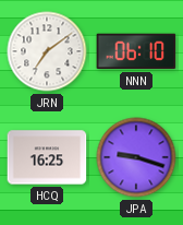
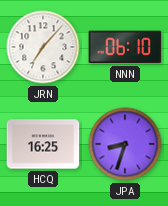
JRN: 7:09 -> 7:07 (43, 47)
JPA: 9:18 -> 8:33 (125, 144)
